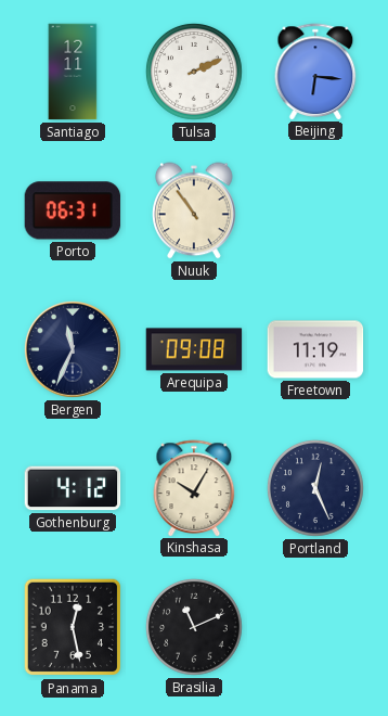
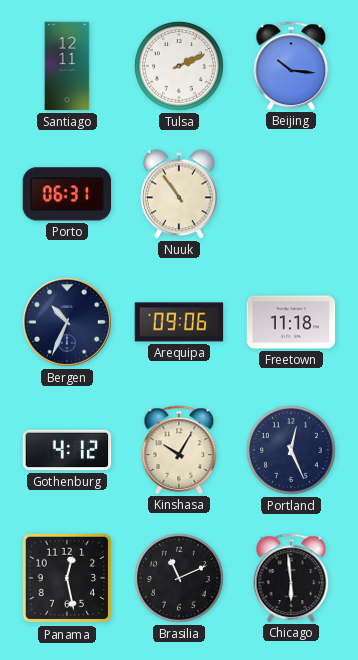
Beijing: 6:16 -> 10:16 (291, 66)
Bergen: 11:34 -> 10:34 (68, 323)
Arequipa: 09:08 -> 09:06 (179, 322)
Freetown: 11:19 -> 11:18 (291, 322)
Chicago: none -> 5:59 (291, 578)
